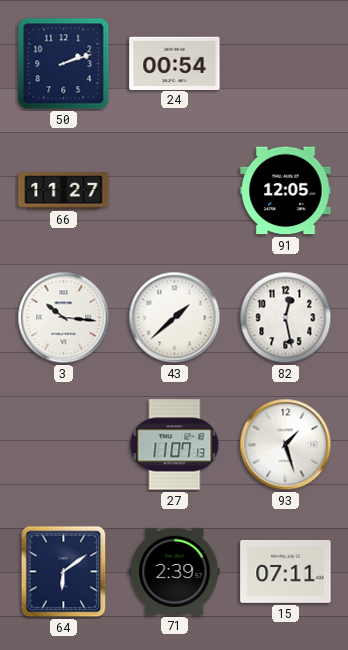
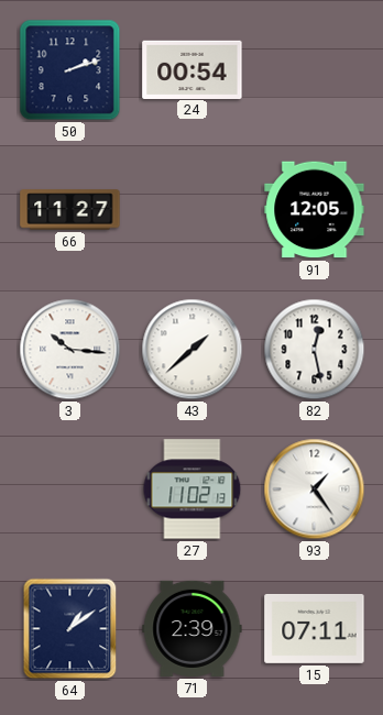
27: 11:07 -> 11:02 (193, 490)
93: 1:27 -> 1:24 (315, 490)
64: 6:09 -> 1:09 (70, 629)
